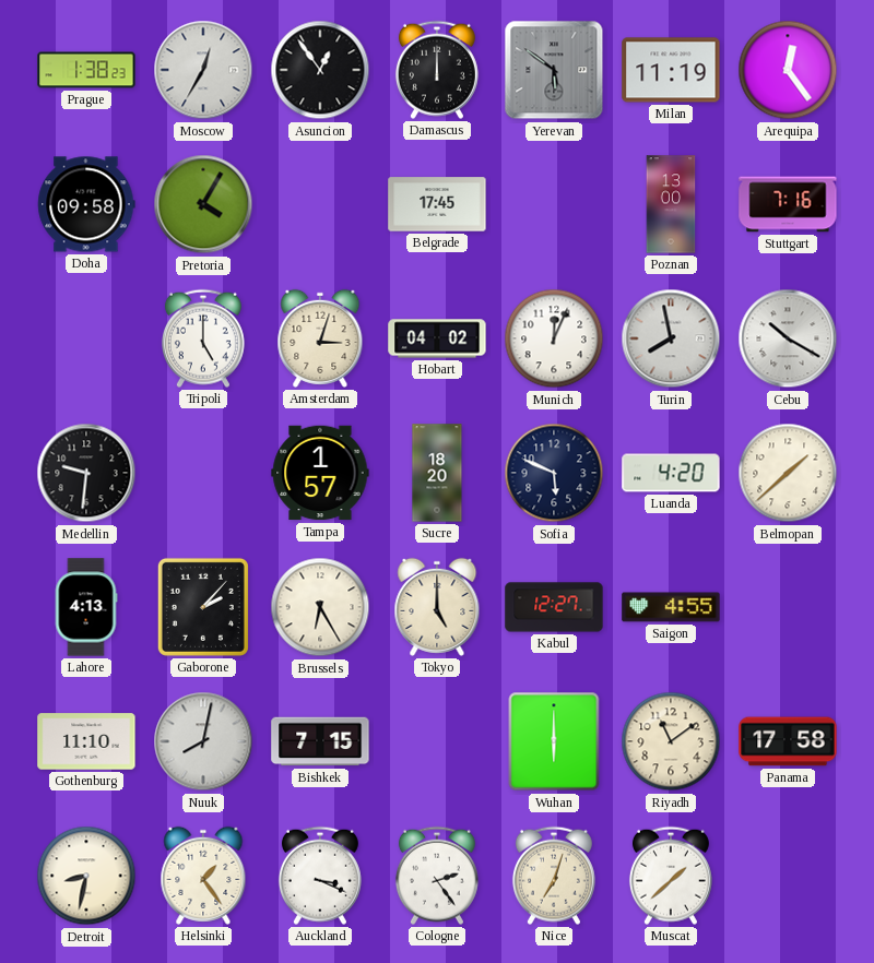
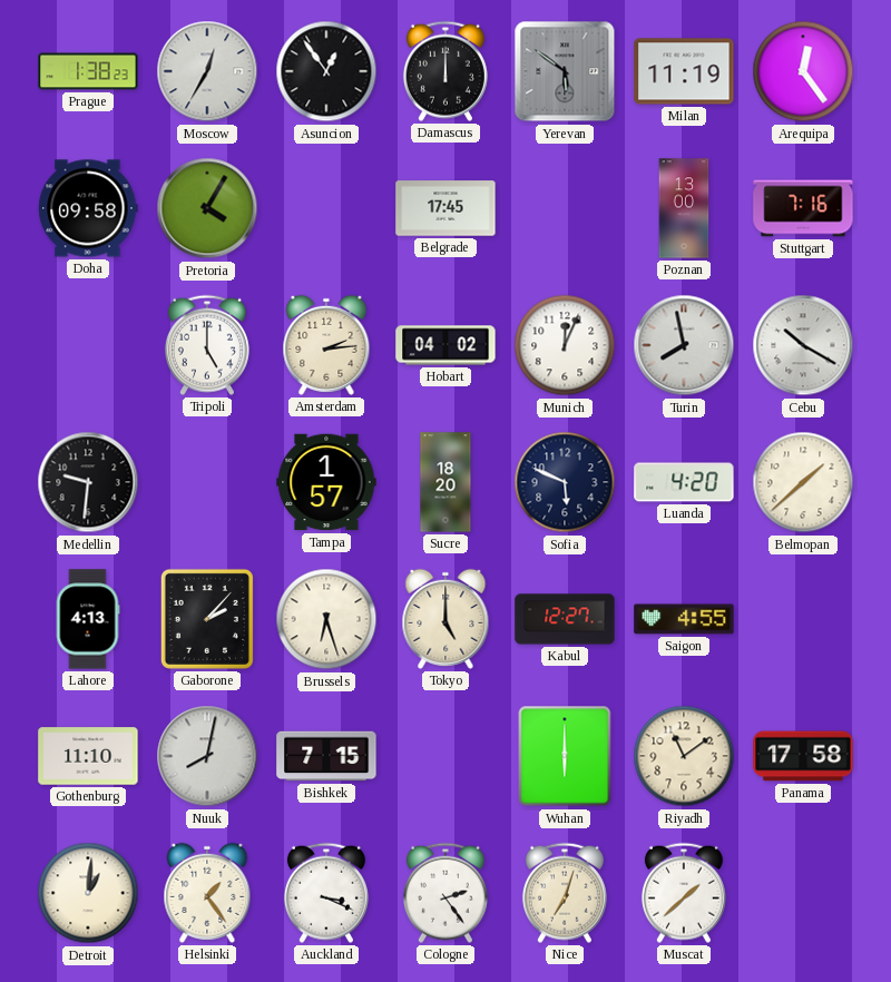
Amsterdam: 3:03 -> 2:14 (326, 345)
Brussels: 6:25 -> 6:27 (326, 619)
Detroit: 8:32 -> 1:01 (88, 893)
